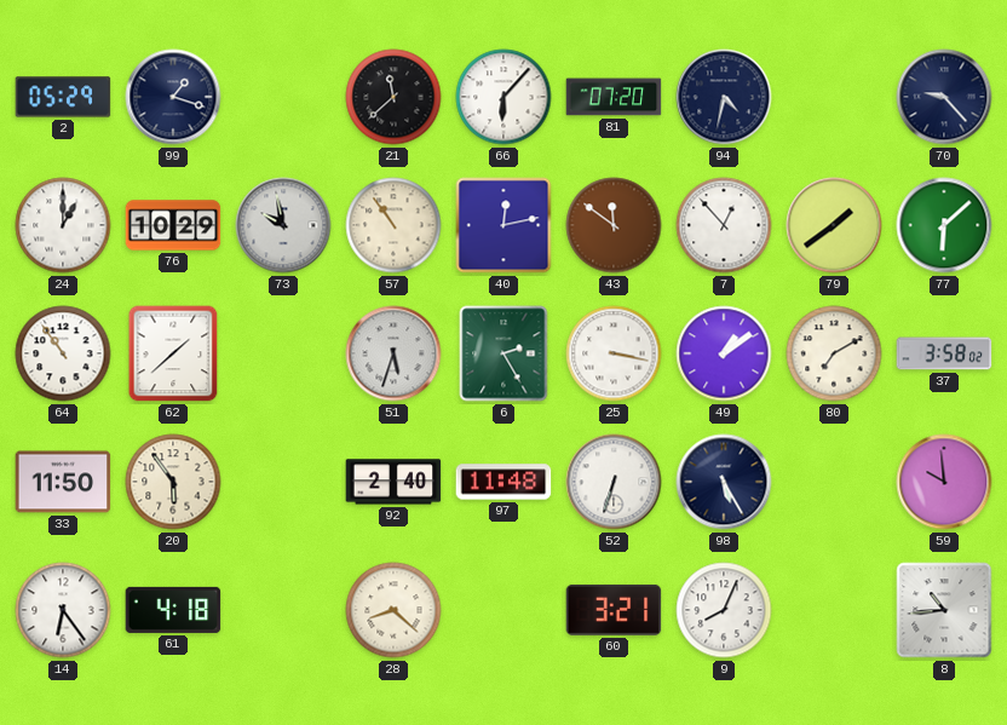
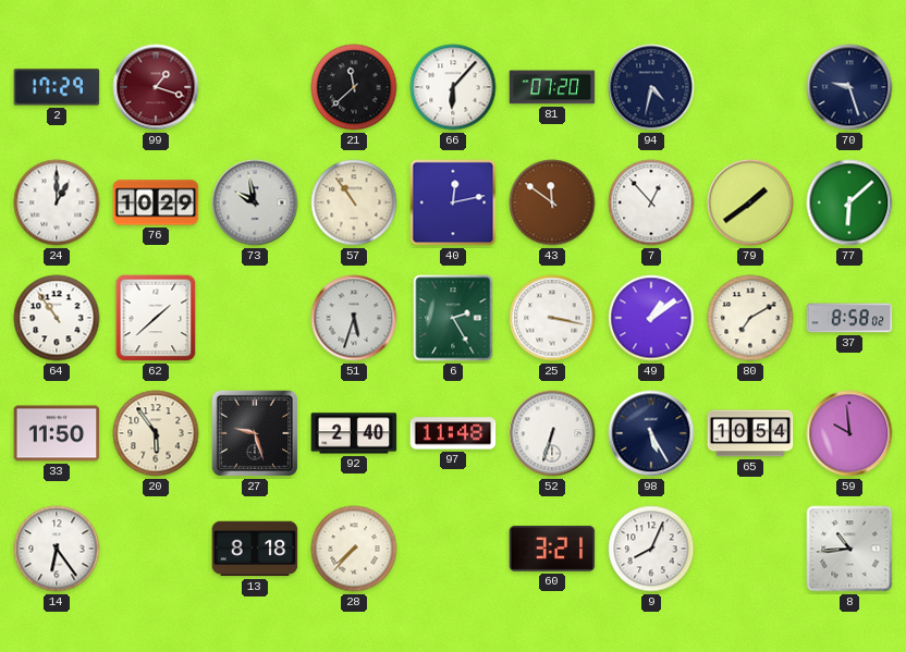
2: 05:29 -> 17:29 (57, 87)
99 dial: navy -> burgundy (156, 87)
70: 9:23 -> 9:27 (849, 87)
37: 3:58 -> 8:58 (849, 318)
27: none -> 9:27 (255, 433)
65: none -> 10:54 (750, 433)
61: 4:18 -> none (173, 610)
13: none -> 8:18 (255, 549)
28: 8:22 -> 7:37 (354, 549)
